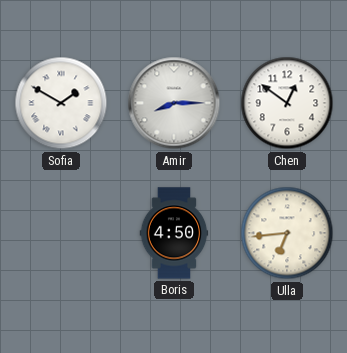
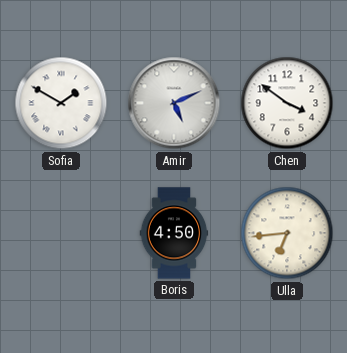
Amir: 8:15 -> 5:11 (174, 103)
Chen: 12:51 -> 3:51 (287, 103)
